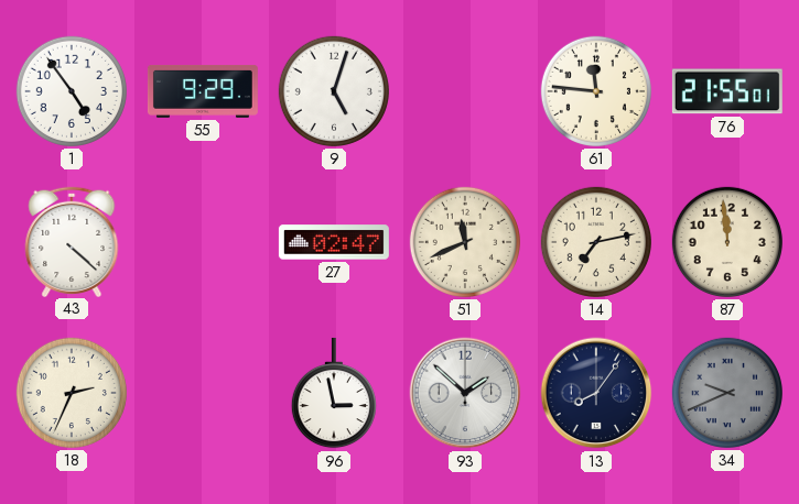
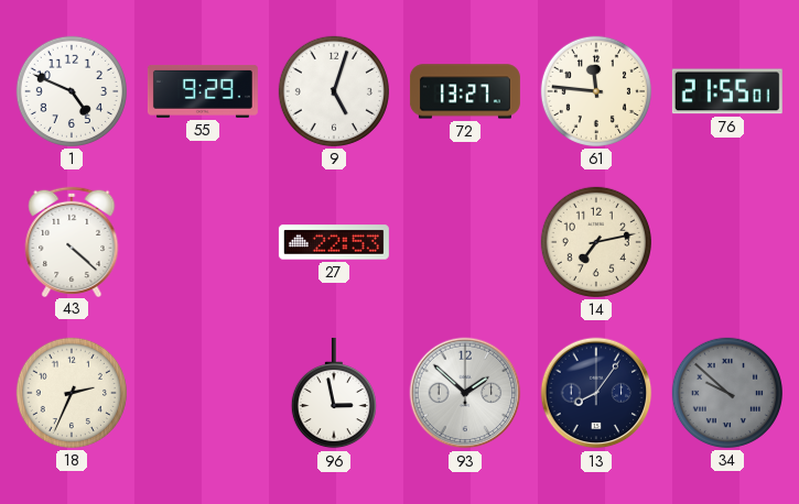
1: 4:54 -> 4:49 (72, 91)
72: none -> 13:27 (465, 91)
27: 02:47 -> 22:53 (334, 242)
51: 11:41 -> none (465, 242)
87: 11:59 -> none (727, 242)
34: 9:41 -> 9:52 (727, 393)
